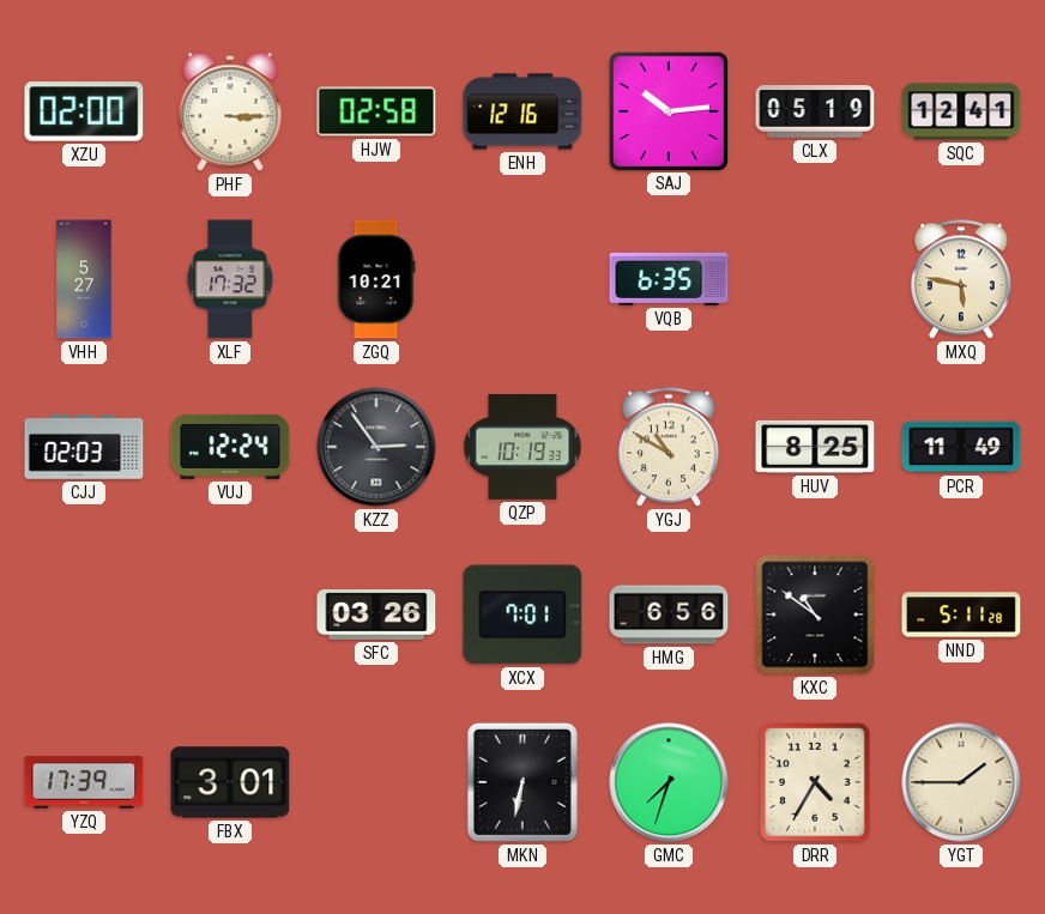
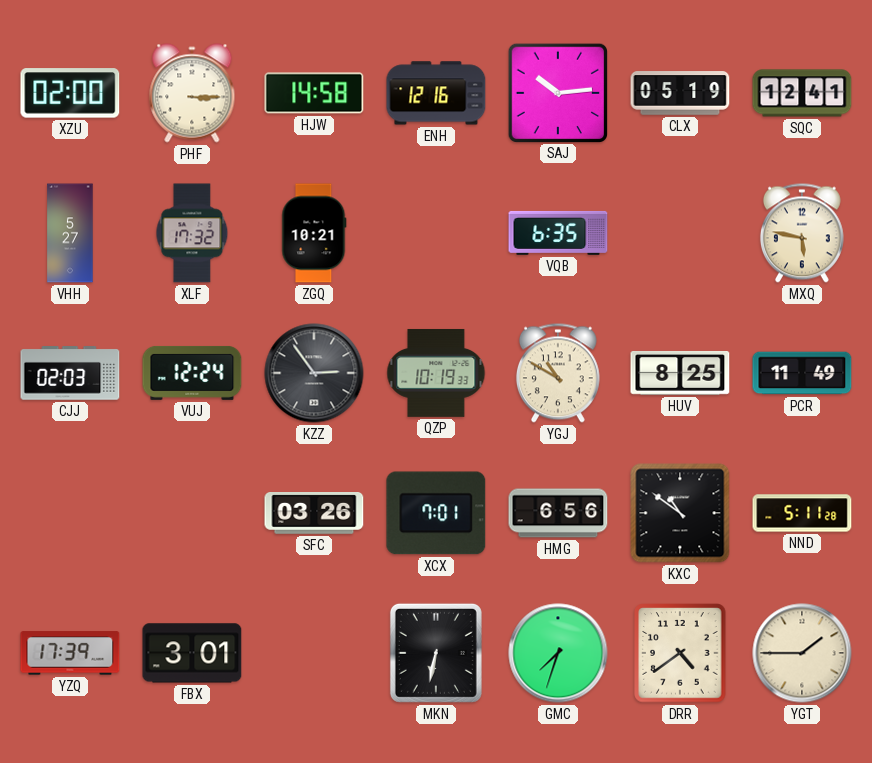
HJW: 02:58 -> 14:58 (314, 93)
DRR: 4:35 -> 4:39 (680, 653)
